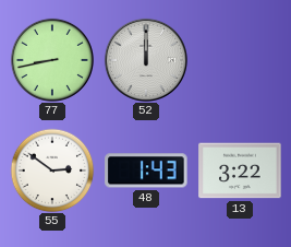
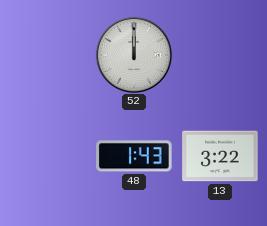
77: 8:43 -> none (52, 60)
55: 2:51 -> none (52, 170)
